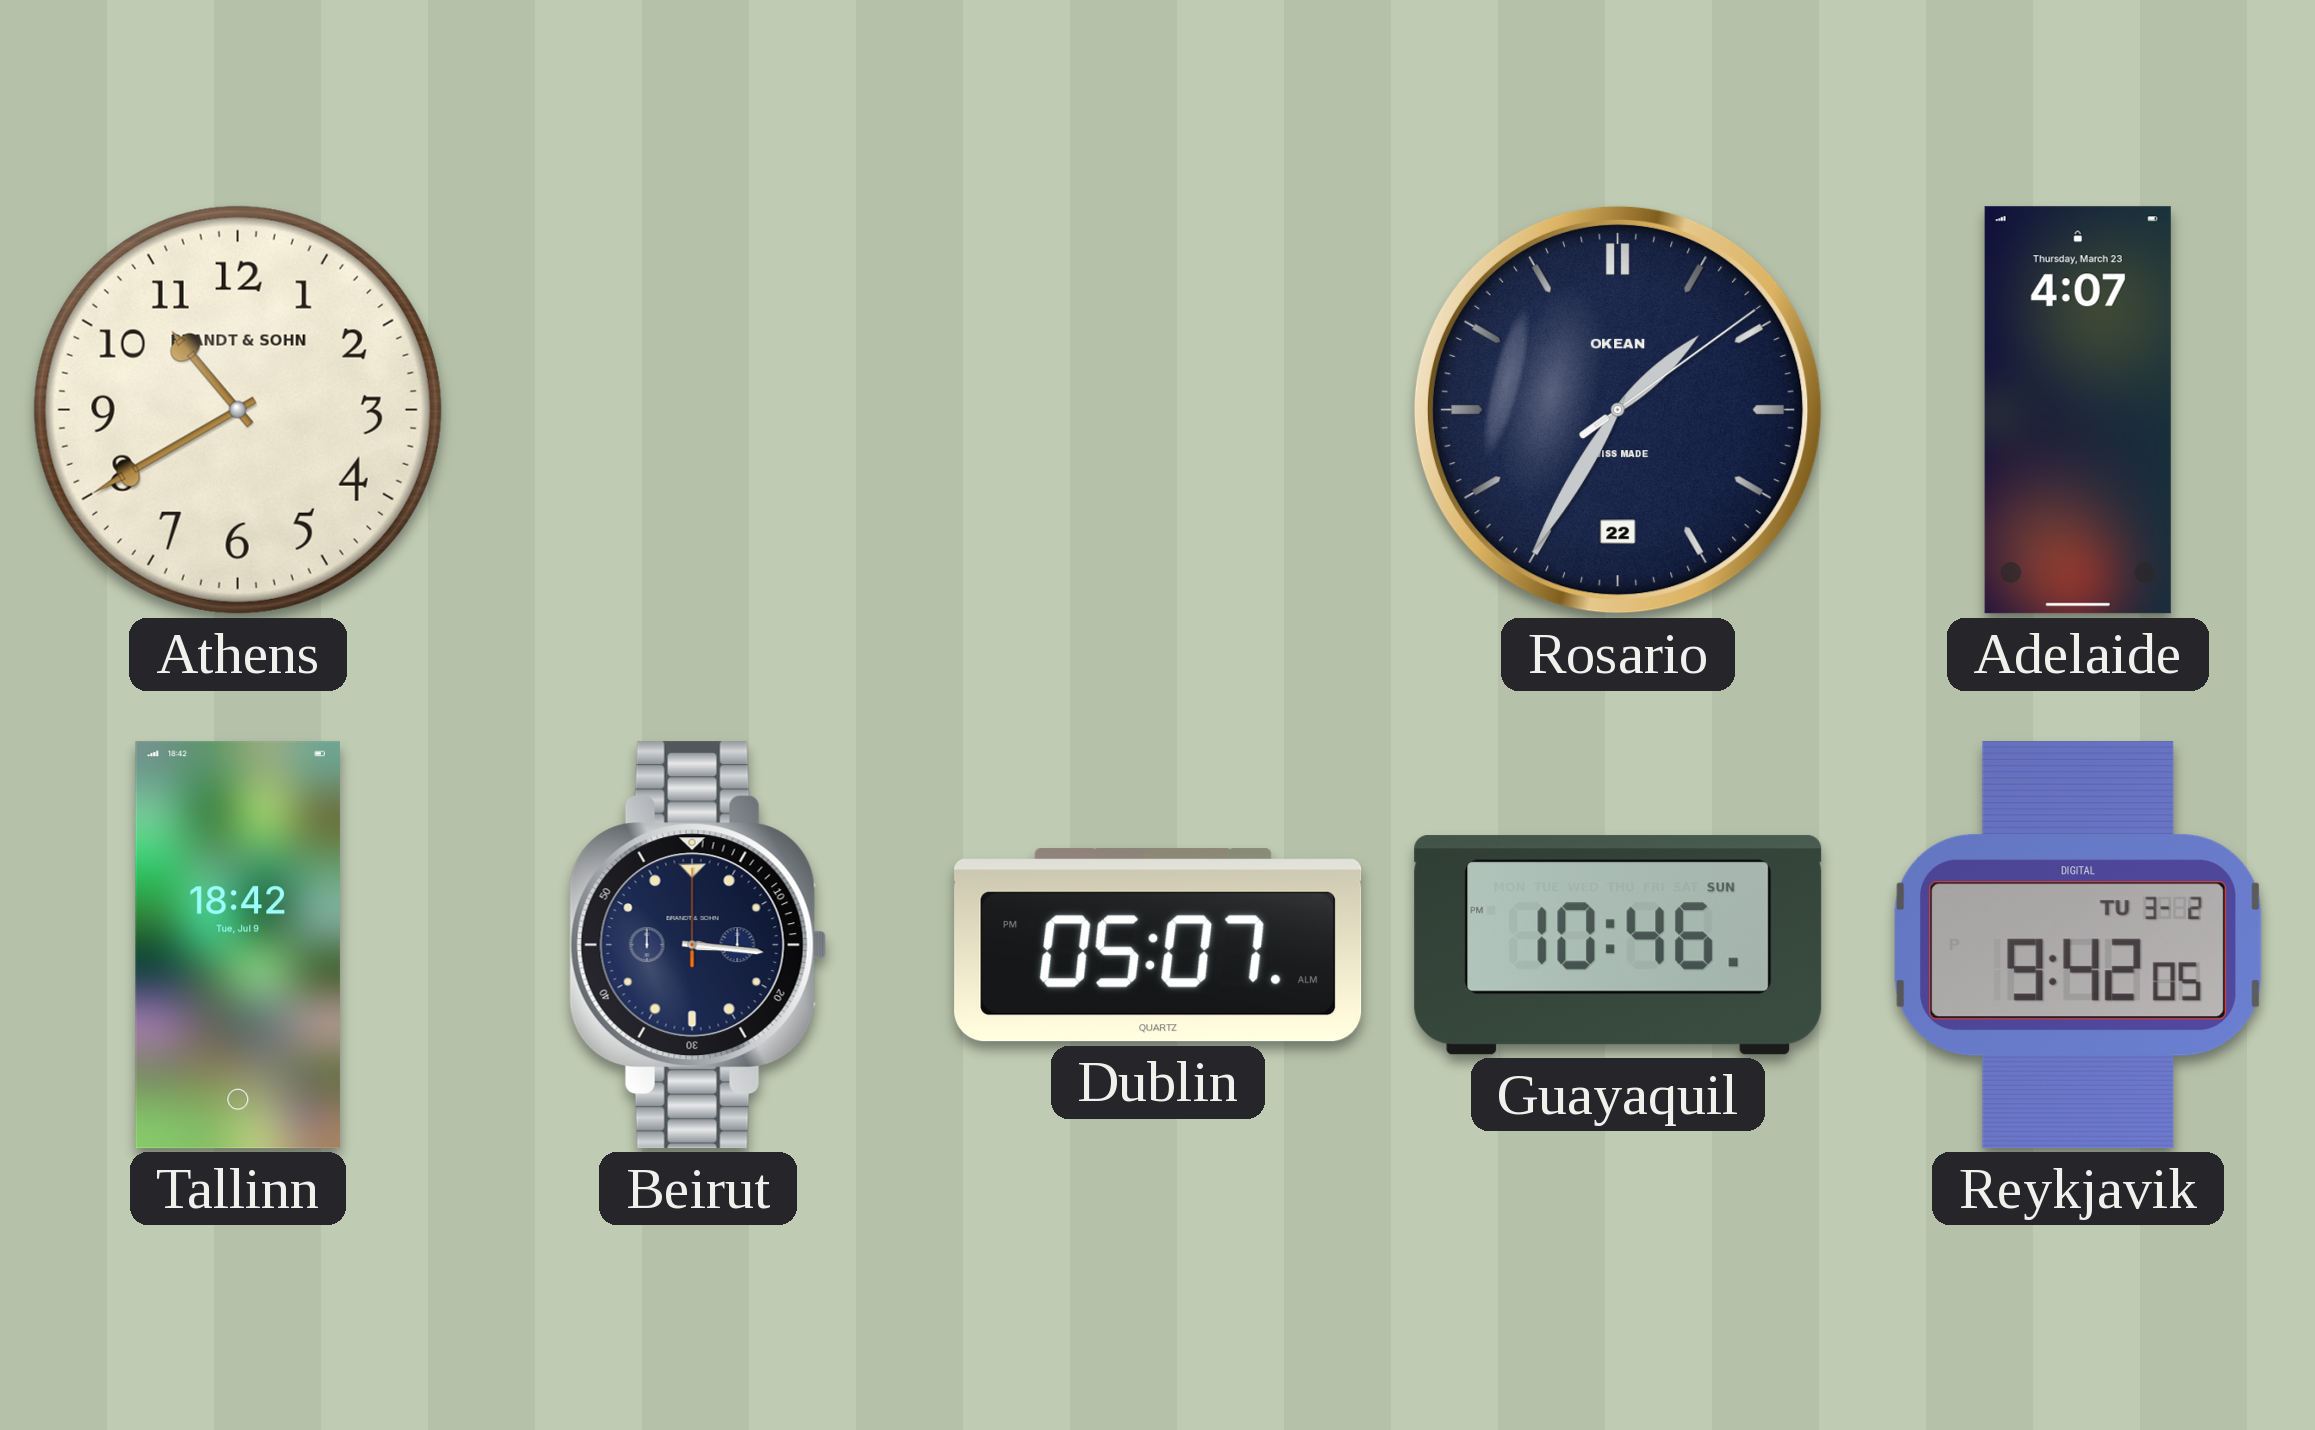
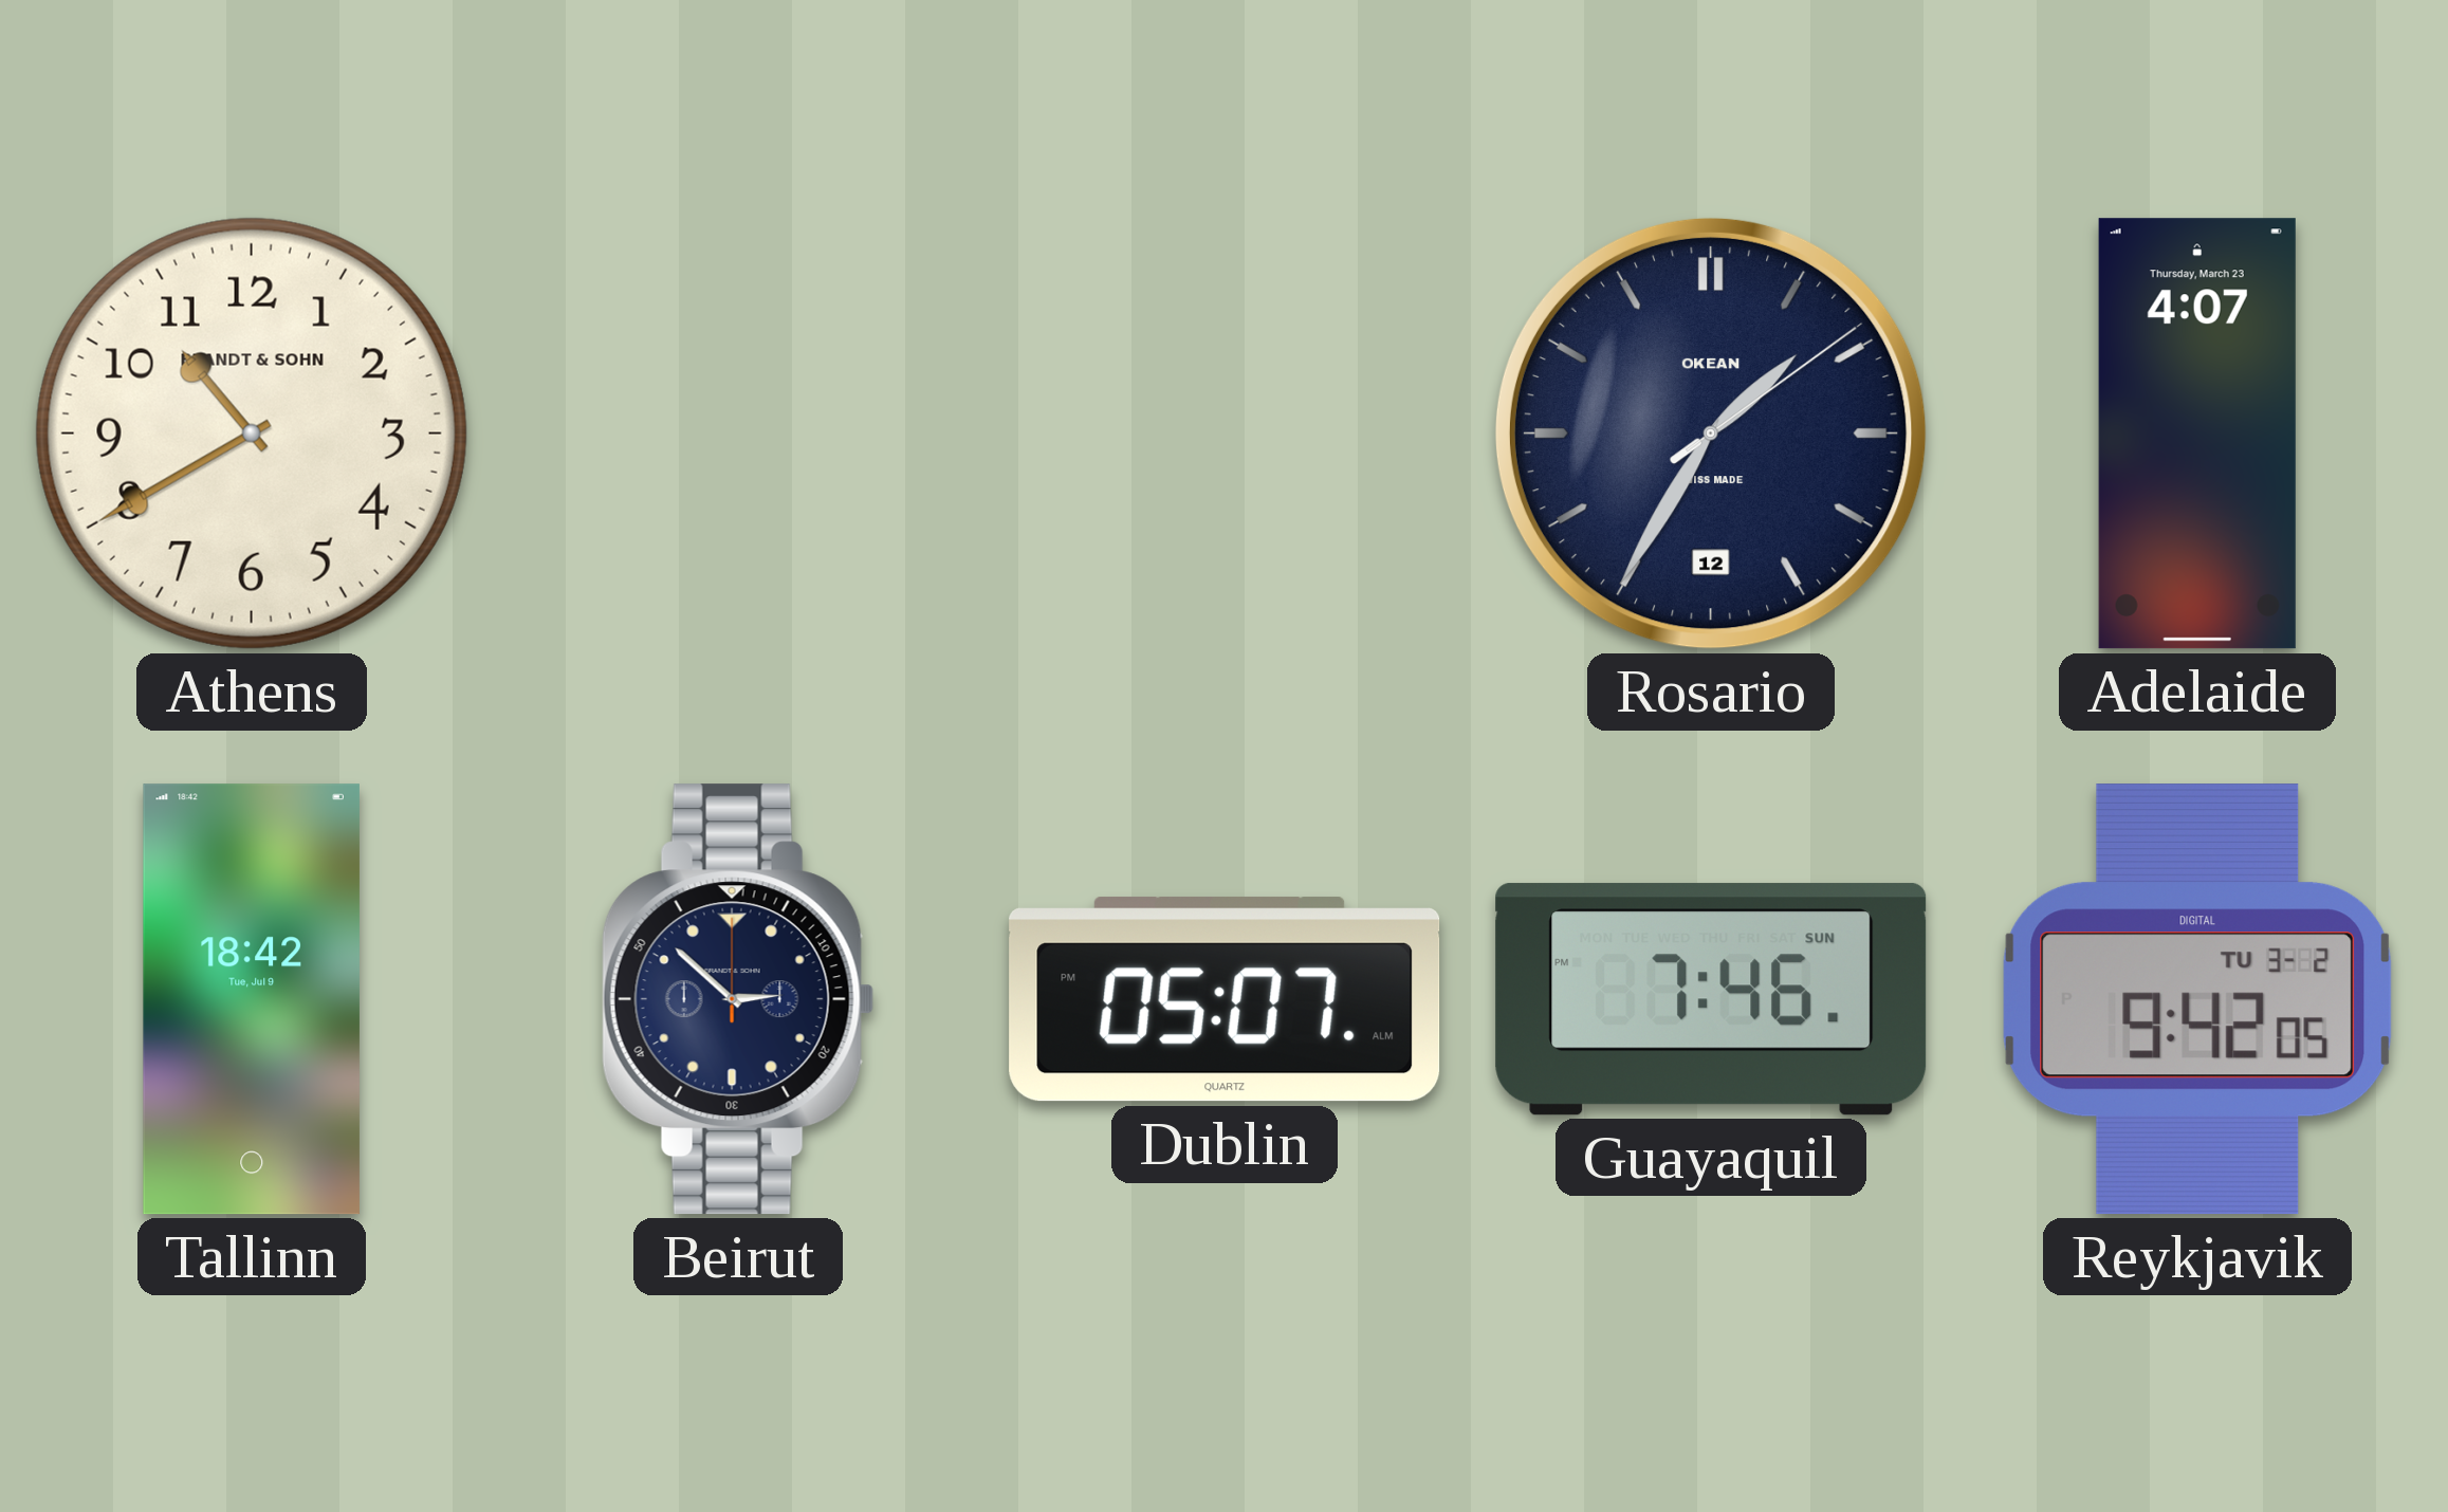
Rosario date: 22 -> 12 (1711, 434)
Beirut: 3:16 -> 2:52 (738, 999)
Guayaquil: 10:46 -> 7:46 (1711, 999)
